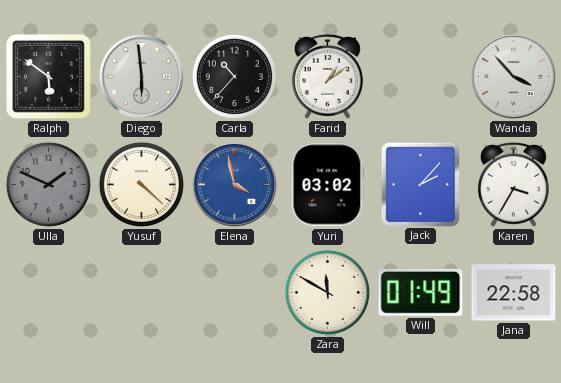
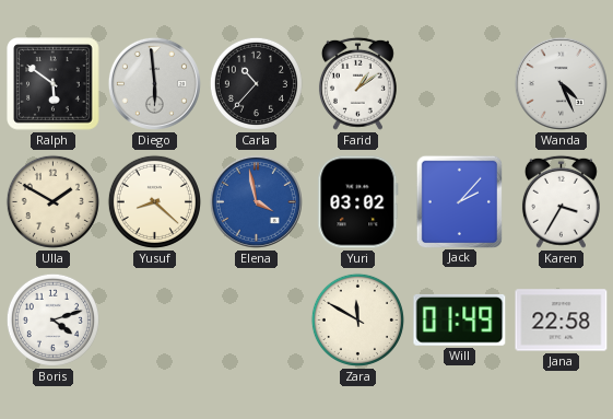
Wanda: 3:53 -> 4:26 (561, 83)
Ulla: 1:49 -> 1:50 (52, 201)
Ulla dial: grey -> cream (52, 201)
Yusuf: 4:22 -> 8:22 (154, 201)
Boris: none -> 4:12 (52, 319)
